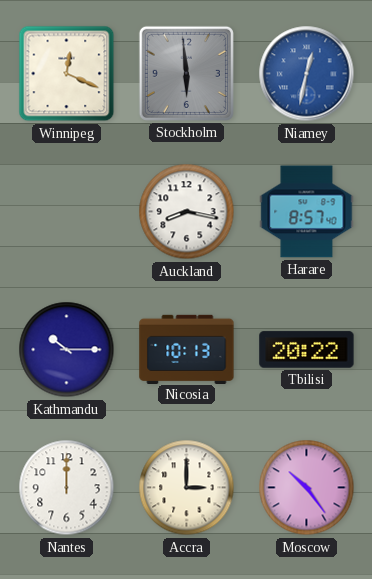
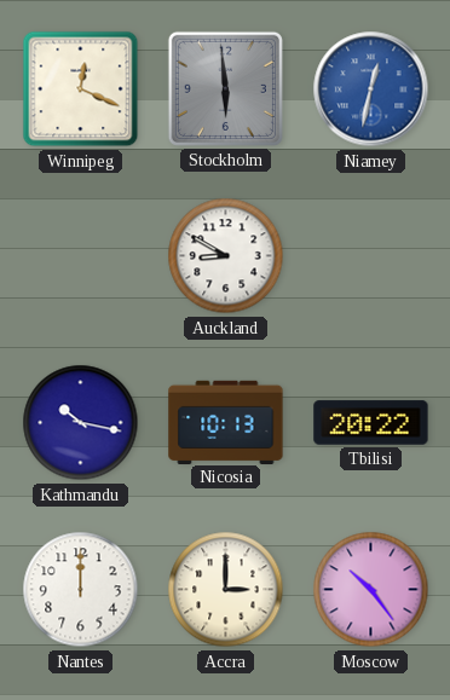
Auckland: 8:17 -> 8:50 (226, 256)
Harare: 8:57 -> none (307, 212)
Kathmandu: 10:15 -> 10:17 (81, 423)
